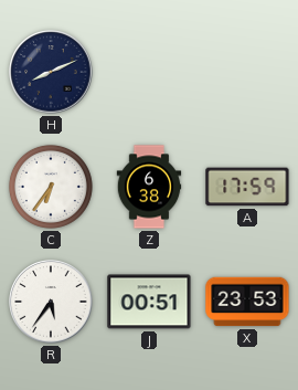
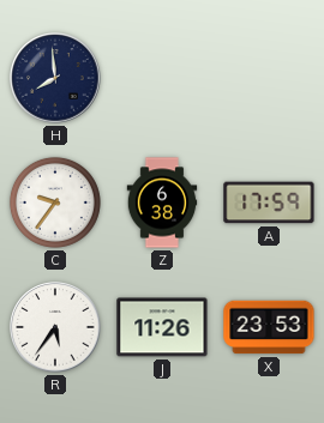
H: 8:11 -> 7:59 (55, 78)
C: 6:36 -> 9:36 (55, 203)
J: 00:51 -> 11:26 (162, 327)
